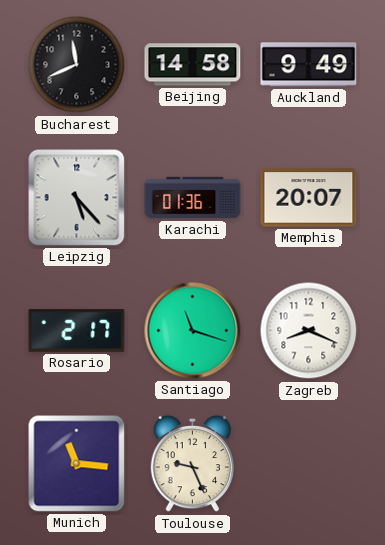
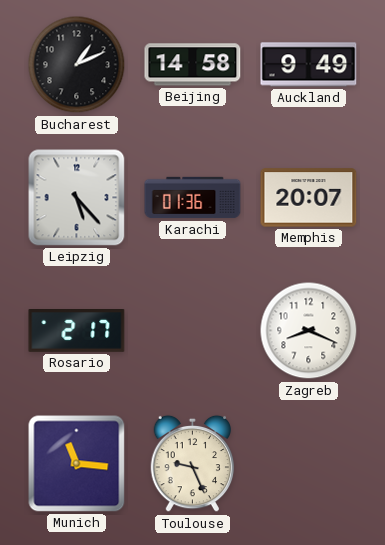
Bucharest: 11:41 -> 1:11 (77, 65)
Santiago: 11:18 -> none (193, 331)
